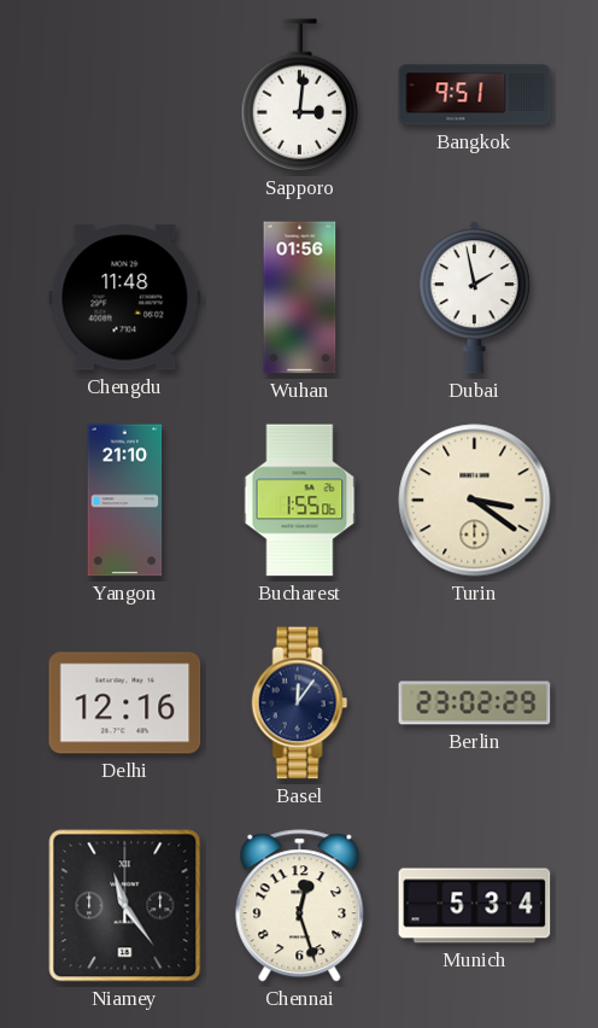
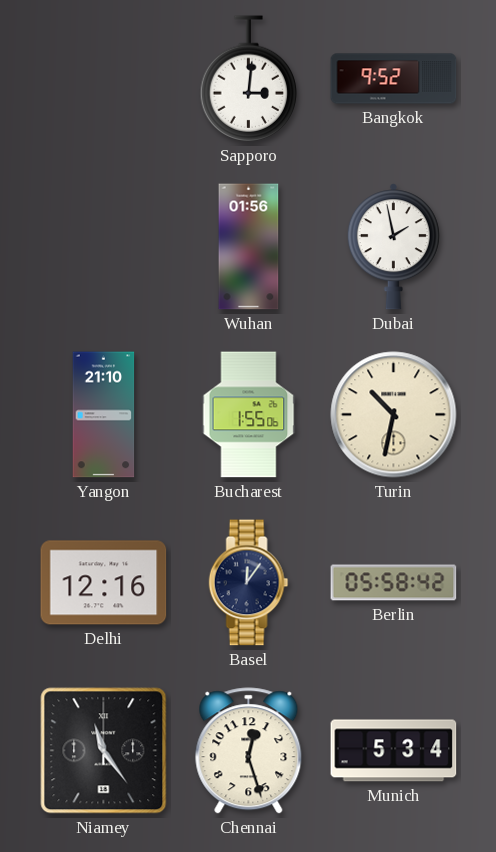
Bangkok: 9:51 -> 9:52 (394, 79)
Chengdu: 11:48 -> none (125, 298)
Turin: 3:21 -> 10:32 (394, 415)
Berlin: 23:02 -> 05:58 (394, 583)
